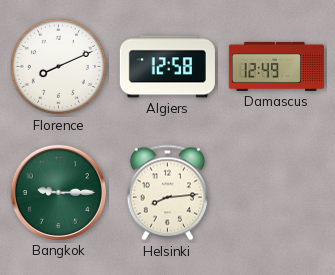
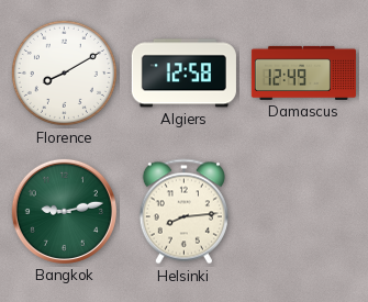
Florence: 8:11 -> 8:10 (64, 72)
Bangkok: 9:15 -> 9:13 (64, 211)
